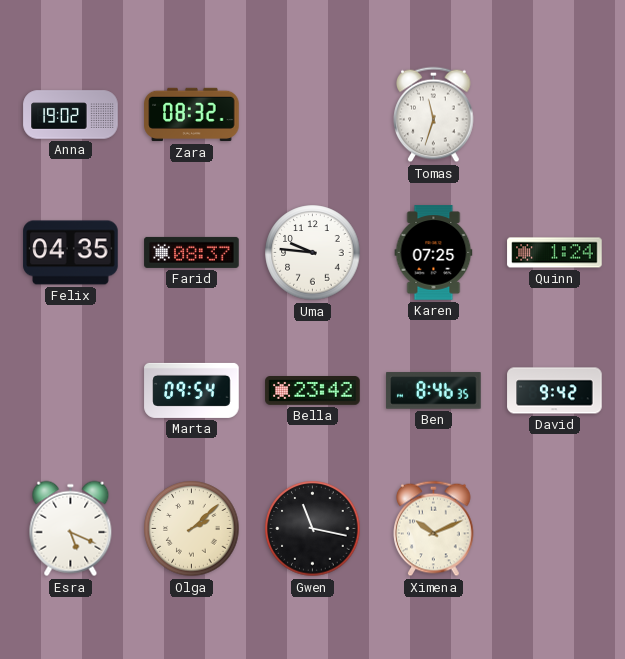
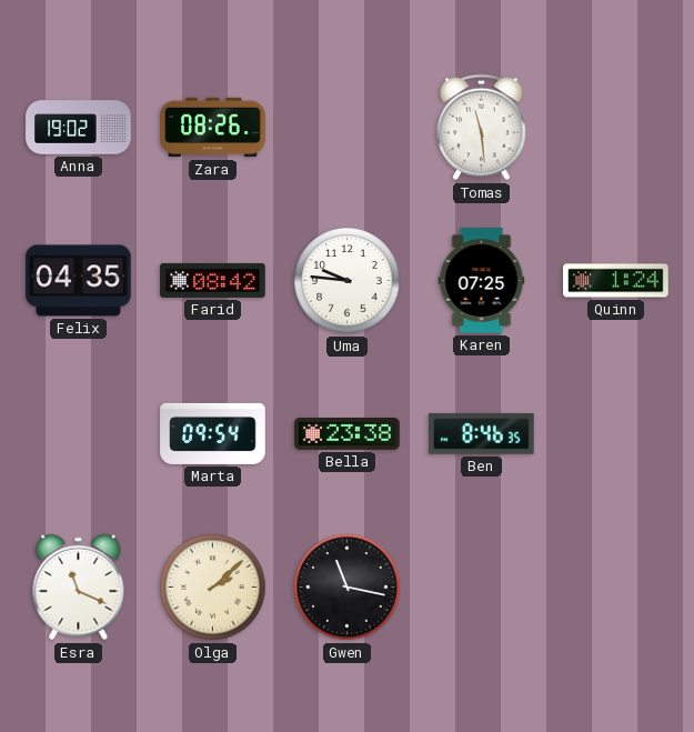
Zara: 08:32 -> 08:26 (213, 128)
Tomas: 11:33 -> 11:29 (482, 128)
Farid: 08:37 -> 08:42 (213, 280)
Bella: 23:42 -> 23:38 (348, 434)
David: 9:42 -> none (555, 391)
Esra: 5:19 -> 11:19 (79, 588)
Ximena: 10:11 -> none (434, 529)
